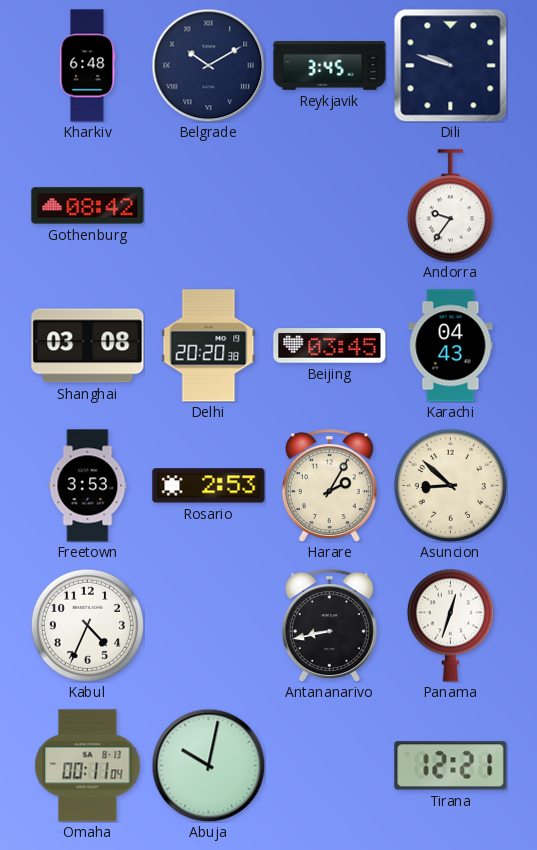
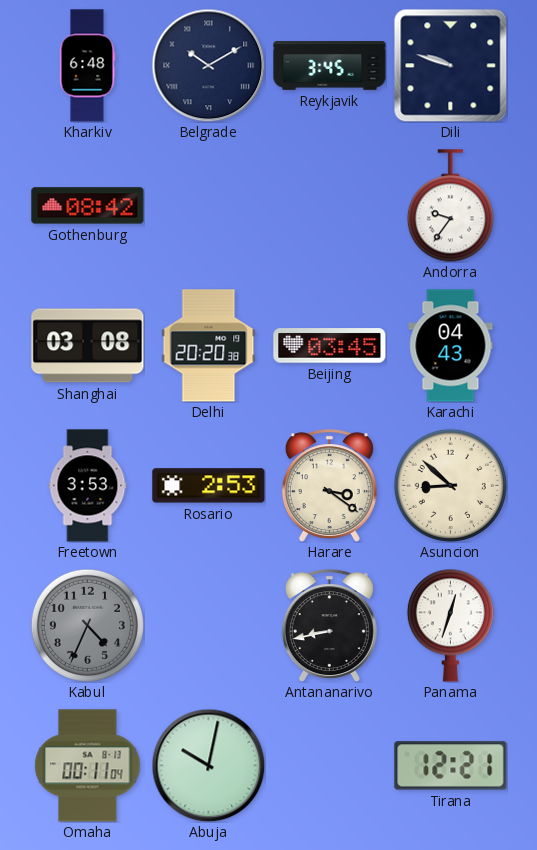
Harare: 2:05 -> 3:21 (329, 485)
Kabul dial: white -> grey (87, 625)
